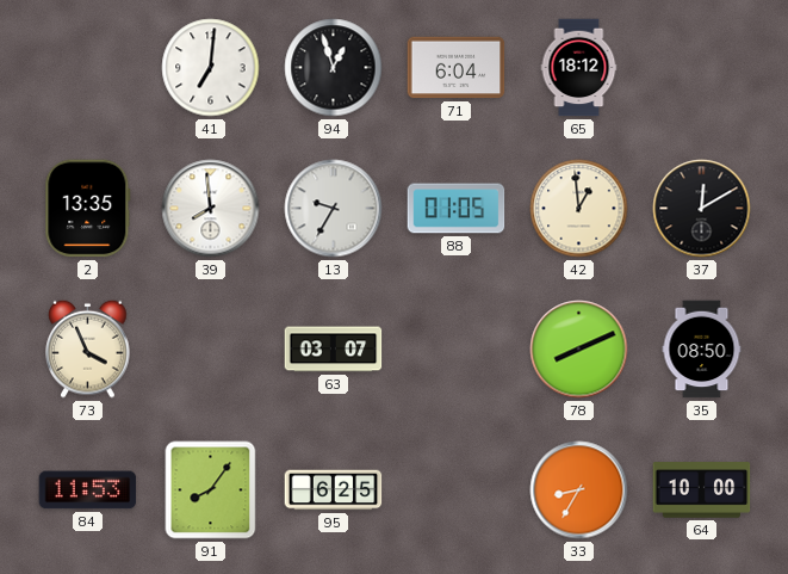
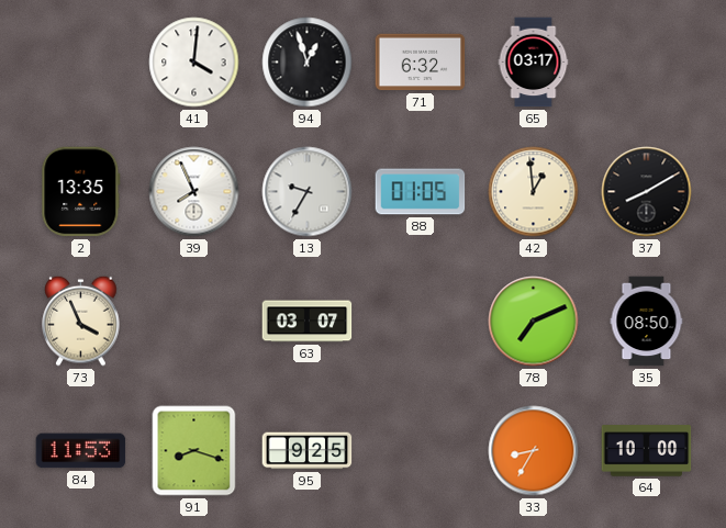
41: 7:01 -> 4:01 (194, 63)
71: 6:04 -> 6:32 (421, 63)
65: 18:12 -> 03:17 (534, 63)
39: 7:59 -> 7:56 (194, 192)
37: 12:10 -> 8:10 (647, 192)
78: 8:11 -> 7:11 (534, 322)
91: 8:06 -> 8:18 (194, 451)
95: 6:25 -> 9:25 (308, 451)
